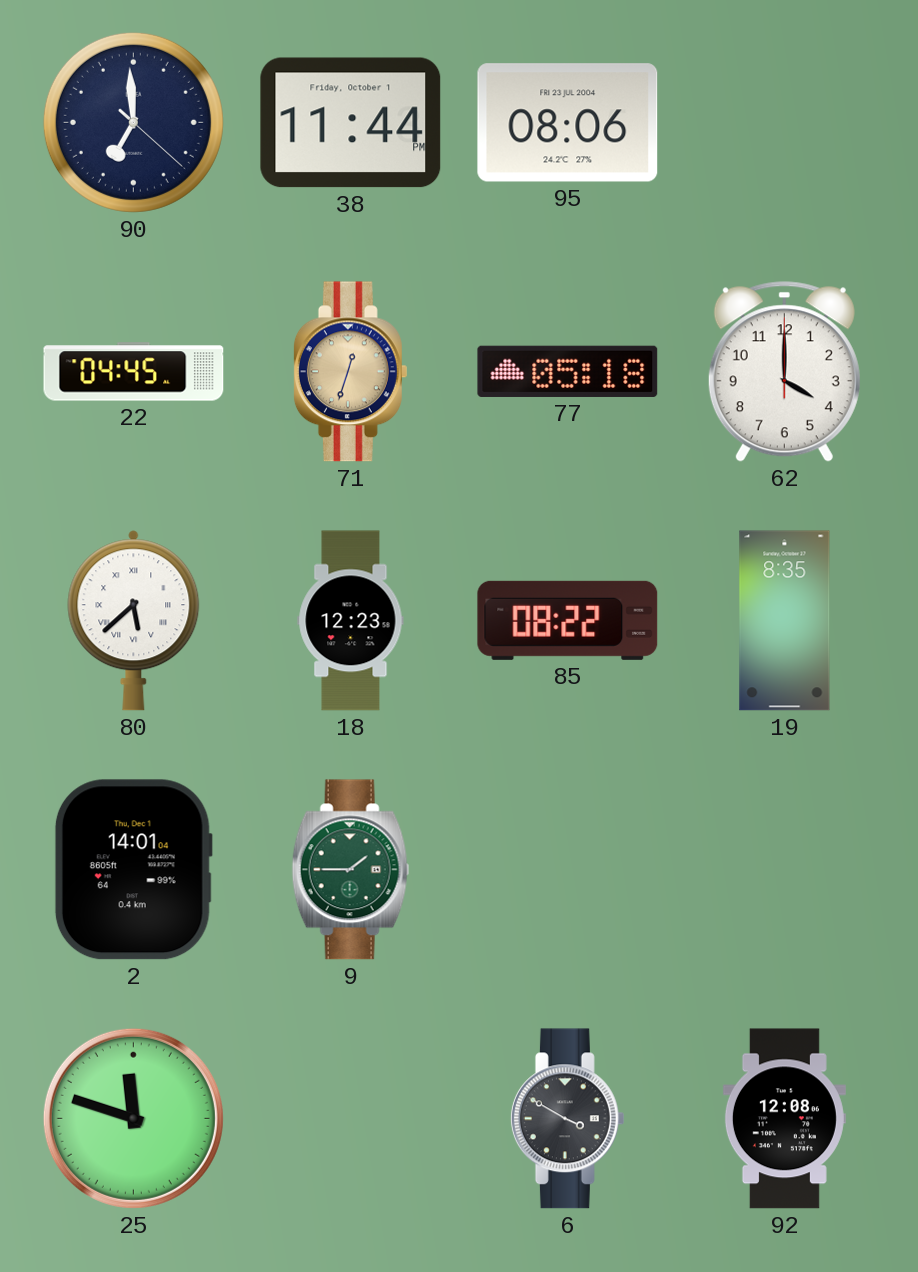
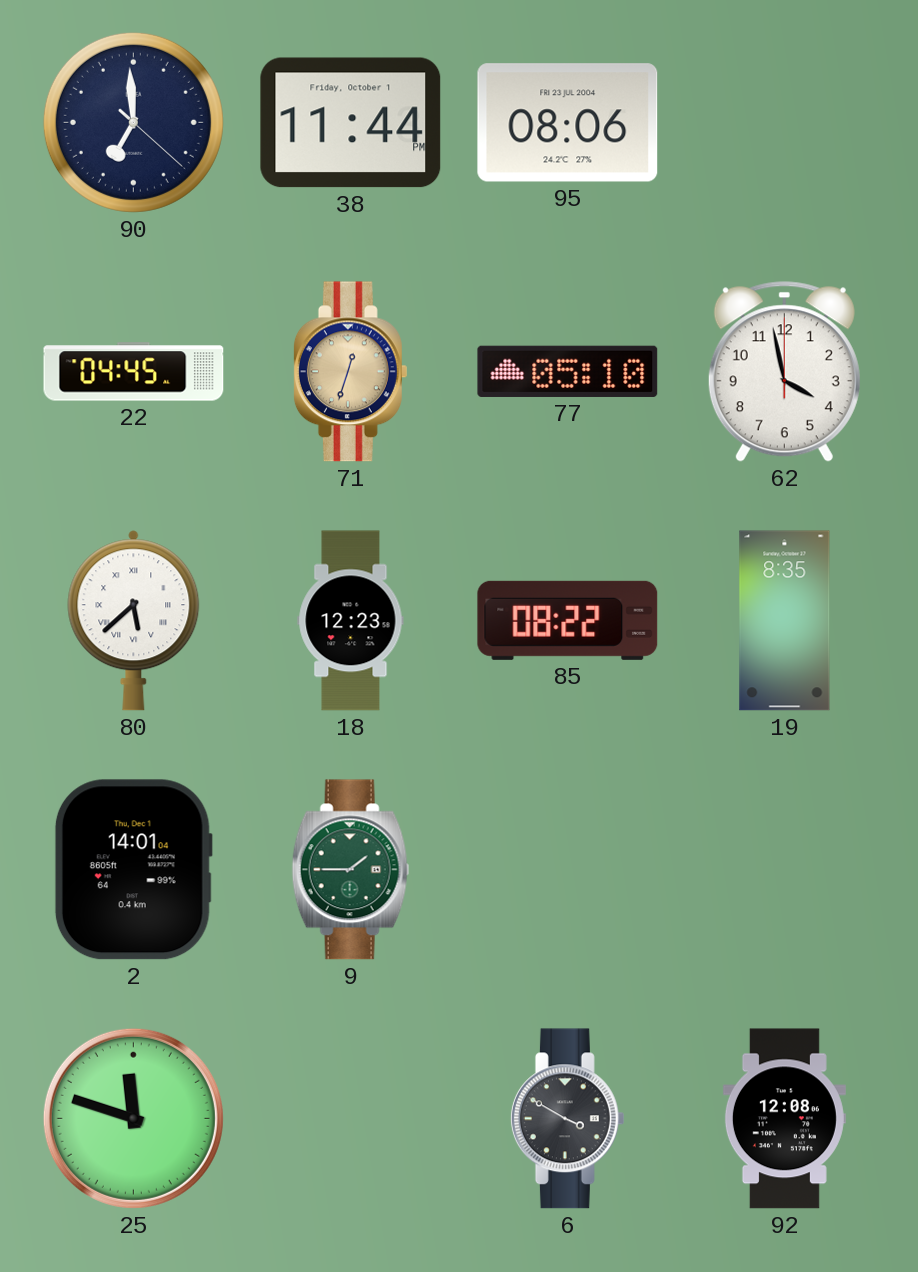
77: 05:18 -> 05:10 (568, 371)
62: 4:00 -> 3:58 (784, 372)
